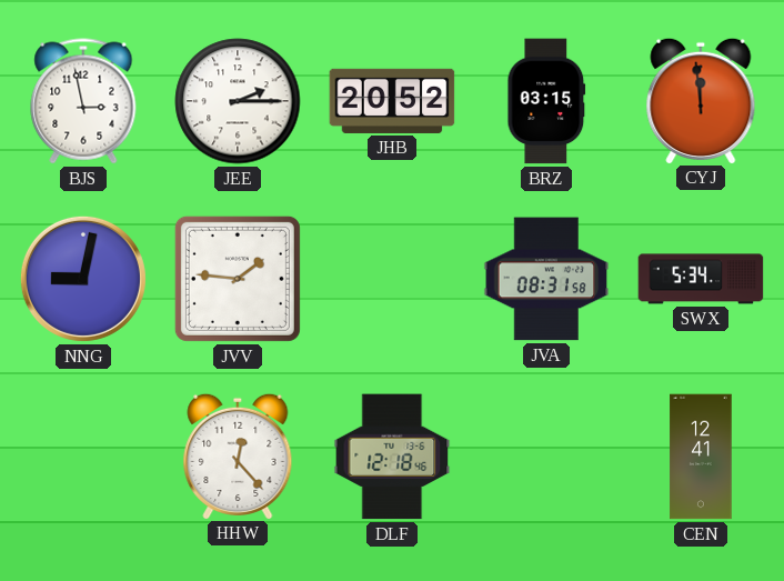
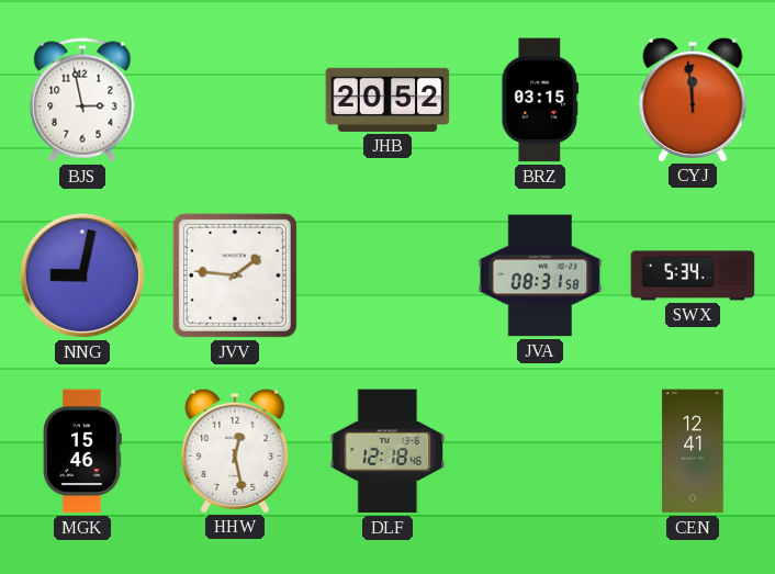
JEE: 2:15 -> none (238, 101)
MGK: none -> 15:46 (82, 451)
HHW: 12:23 -> 12:28 (235, 450)
